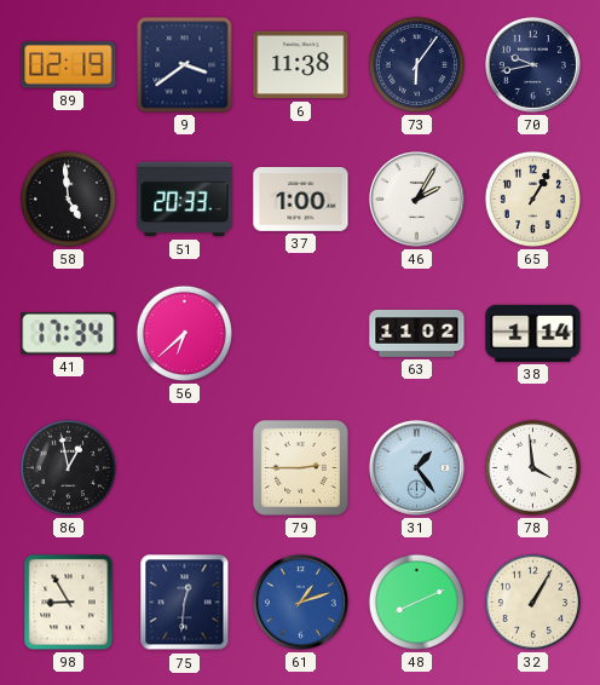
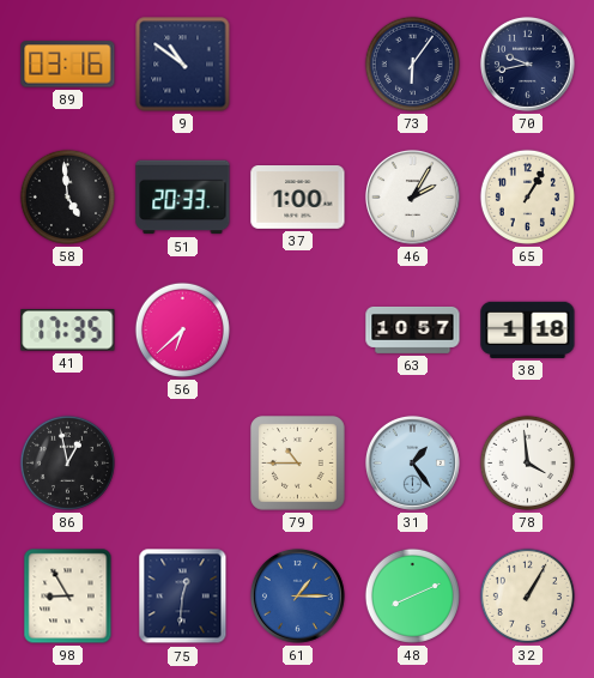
89: 02:19 -> 03:16 (68, 65)
9: 3:39 -> 10:51 (183, 65)
6: 11:38 -> none (301, 65)
41: 17:34 -> 17:35 (68, 331)
63: 11:02 -> 10:57 (413, 329)
38: 1:14 -> 1:18 (528, 329)
79: 2:45 -> 10:45 (298, 464)
61: 1:12 -> 1:15 (297, 595)
